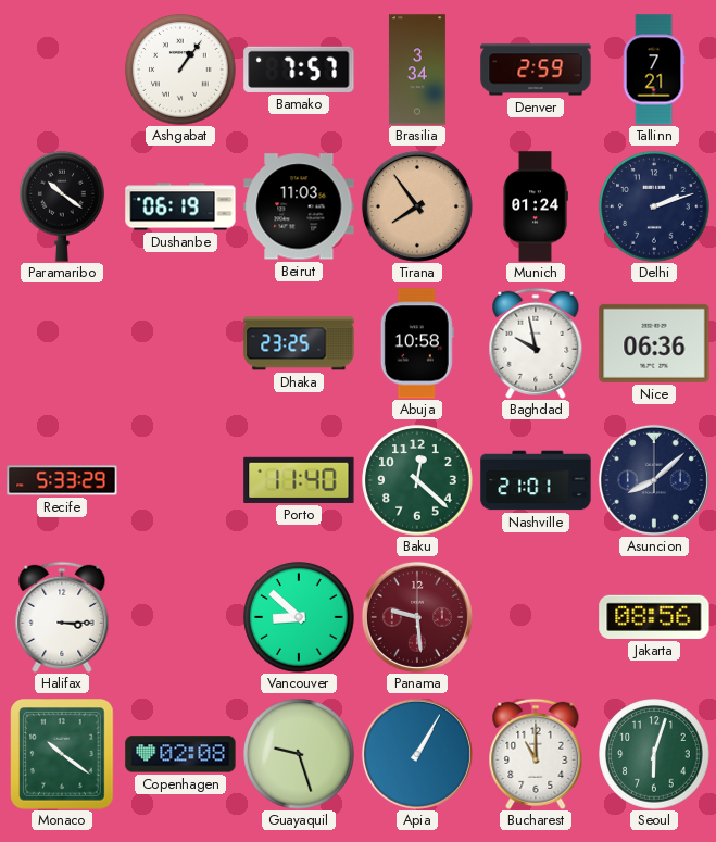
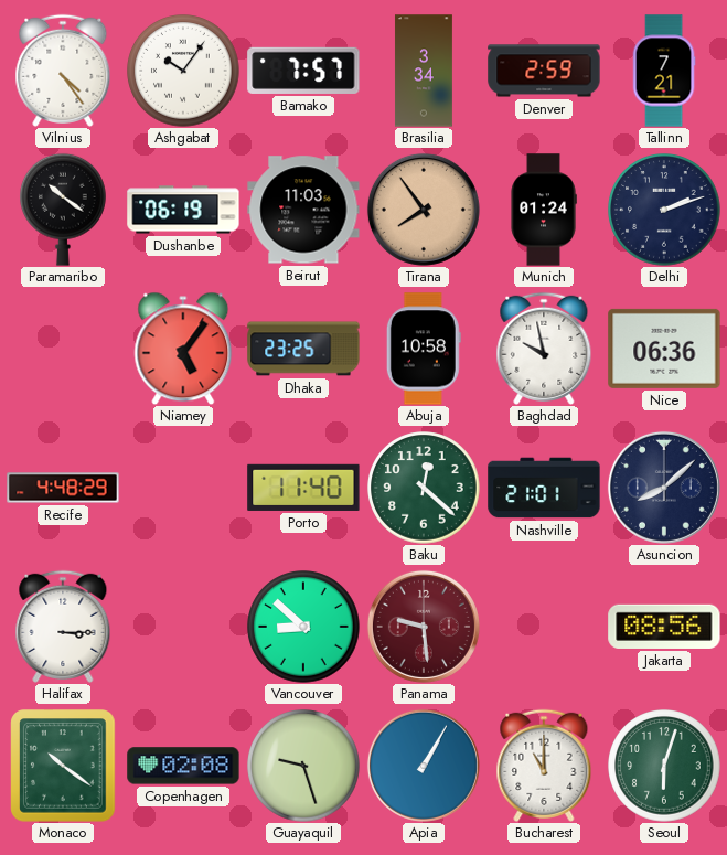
Vilnius: none -> 4:24 (63, 71)
Ashgabat: 1:06 -> 10:06 (183, 71)
Niamey: none -> 5:06 (183, 349)
Recife: 5:33 -> 4:48 (63, 488)
